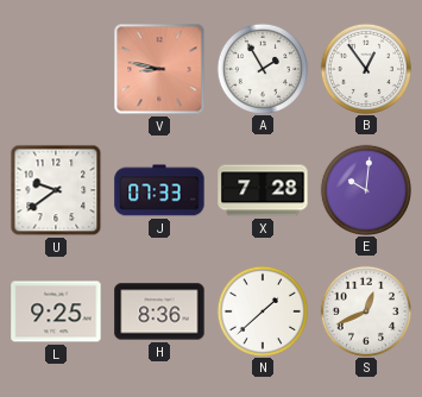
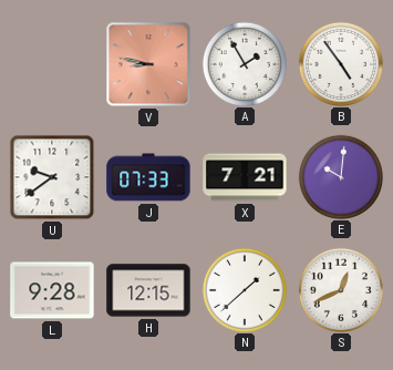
B: 12:54 -> 4:54 (340, 63)
X: 7:28 -> 7:21 (245, 177)
L: 9:25 -> 9:28 (52, 290)
H: 8:36 -> 12:15 (148, 290)
